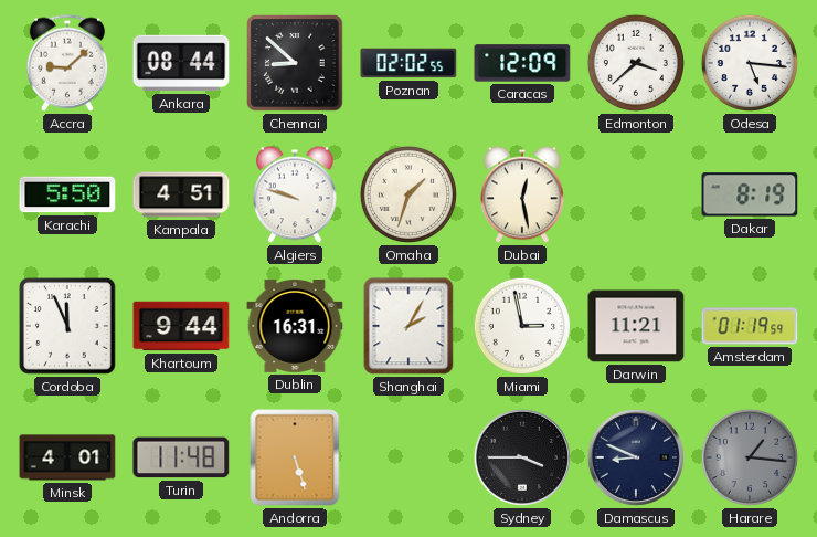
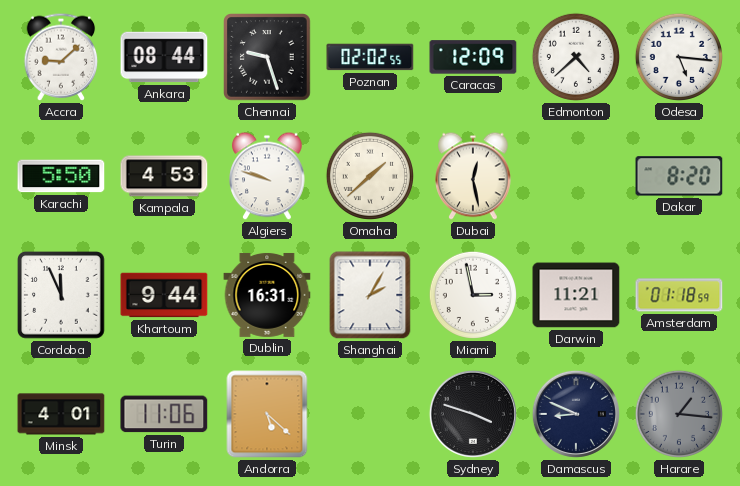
Chennai: 8:52 -> 9:27 (267, 57)
Edmonton: 3:38 -> 4:38 (576, 57)
Kampala: 4:51 -> 4:53 (164, 176)
Omaha: 1:33 -> 1:38 (370, 176)
Dakar: 8:19 -> 8:20 (679, 176)
Amsterdam: 01:19 -> 01:18 (679, 295)
Turin: 11:48 -> 11:06 (164, 414)
Andorra: 5:27 -> 5:22 (267, 414)
Sydney: 3:45 -> 3:48 (473, 414)
